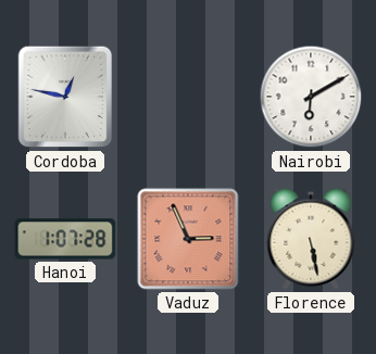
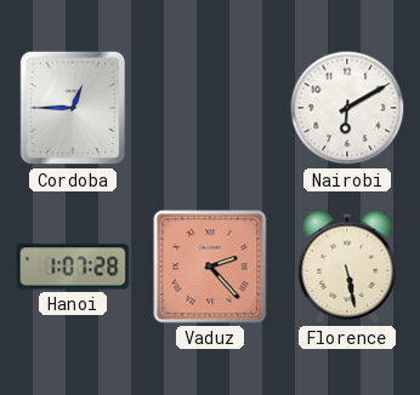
Cordoba: 12:47 -> 12:45 (73, 108)
Vaduz: 2:56 -> 2:23 (210, 267)
